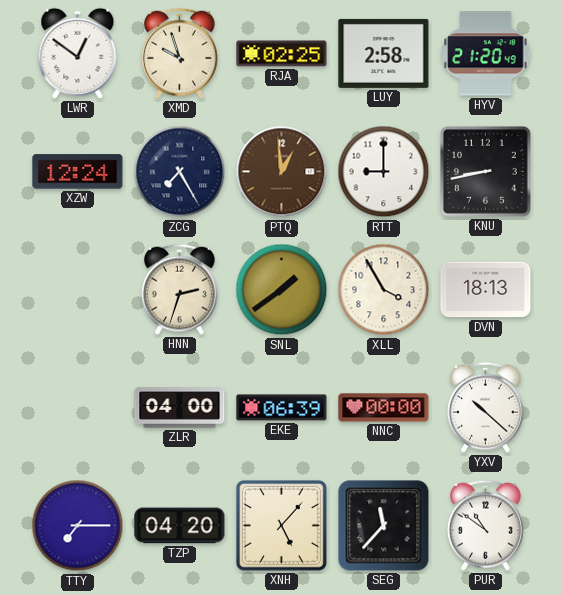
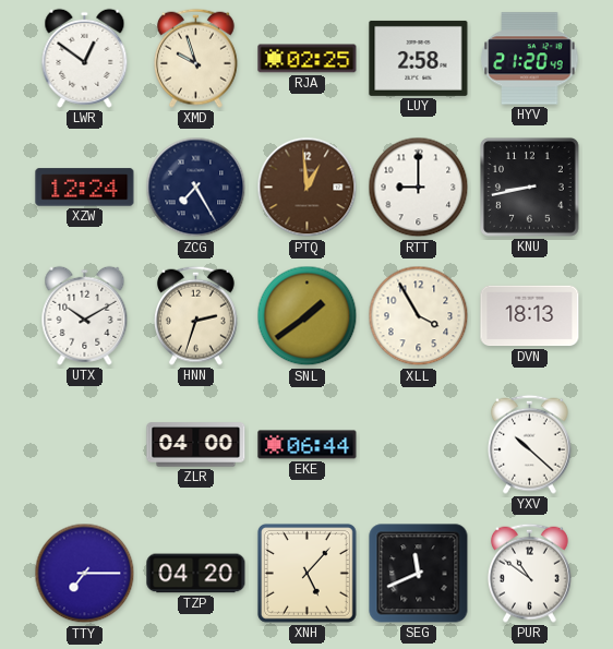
UTX: none -> 10:10 (85, 315)
EKE: 06:39 -> 06:44 (308, 445)
NNC: 00:00 -> none (384, 408)
SEG: 11:37 -> 11:41 (419, 574)
